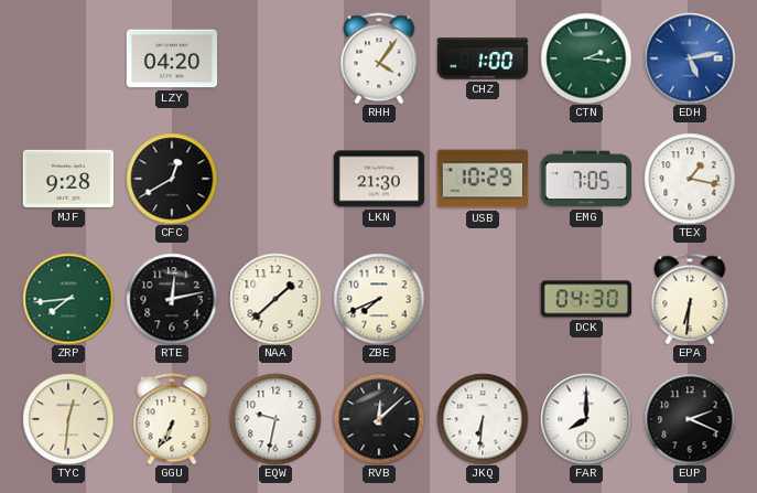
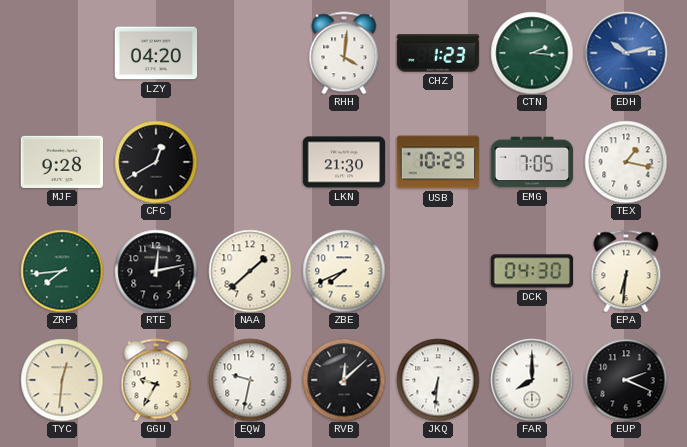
RHH: 4:06 -> 4:01 (344, 53)
CHZ: 1:00 -> 1:23 (438, 53)
EDH: 5:13 -> 10:13 (626, 53)
GGU: 6:35 -> 9:35 (156, 380)
